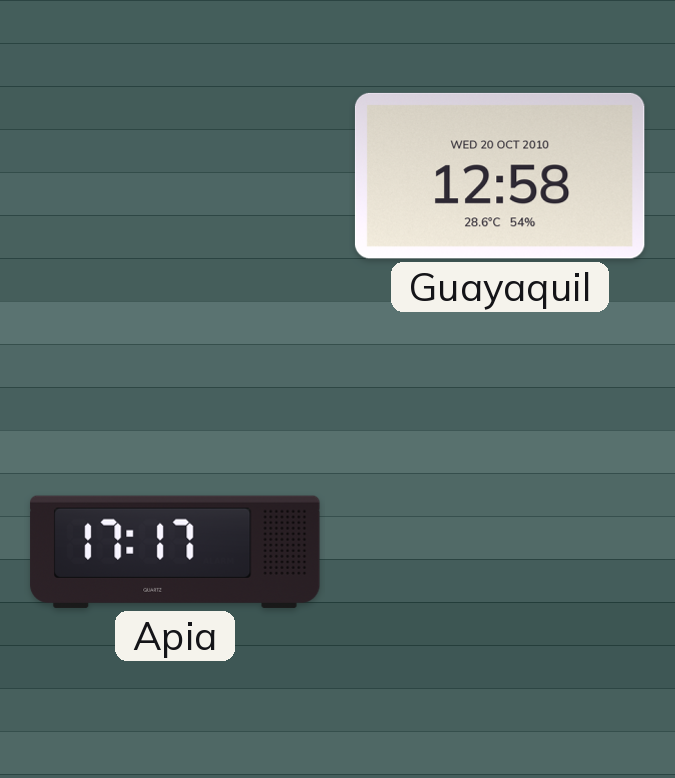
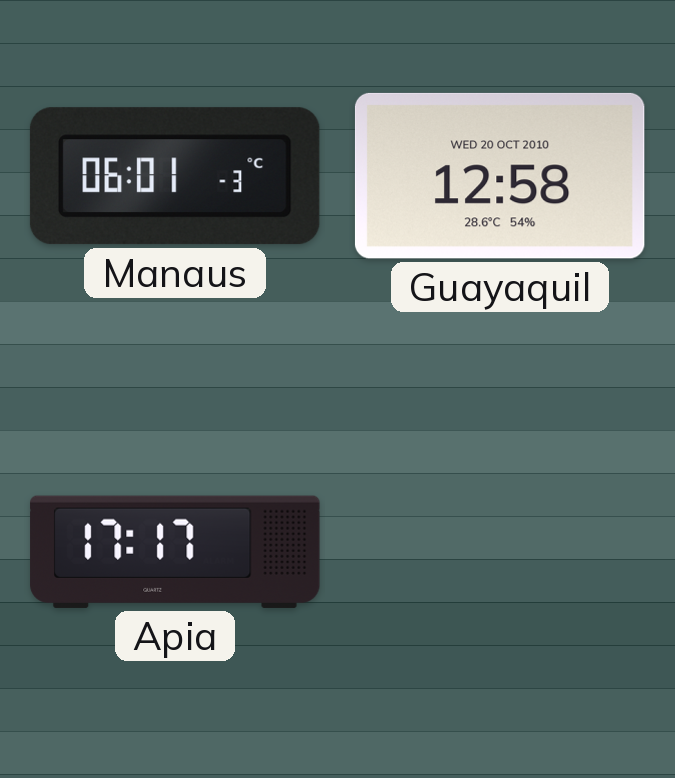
Manaus: none -> 06:01 (175, 176)
